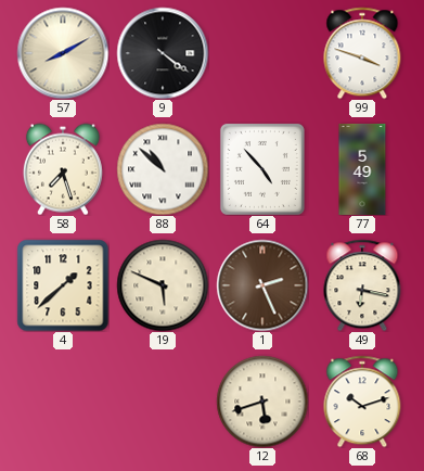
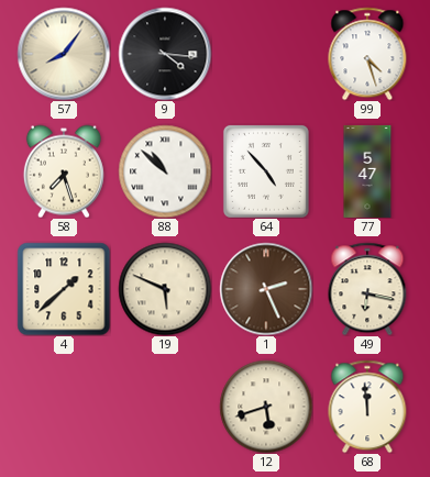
57: 8:10 -> 8:06 (64, 54)
9: 4:21 -> 4:16 (165, 54)
99: 3:48 -> 4:27 (367, 54)
77: 5:49 -> 5:47 (367, 171)
68: 10:12 -> 11:59 (367, 407)
